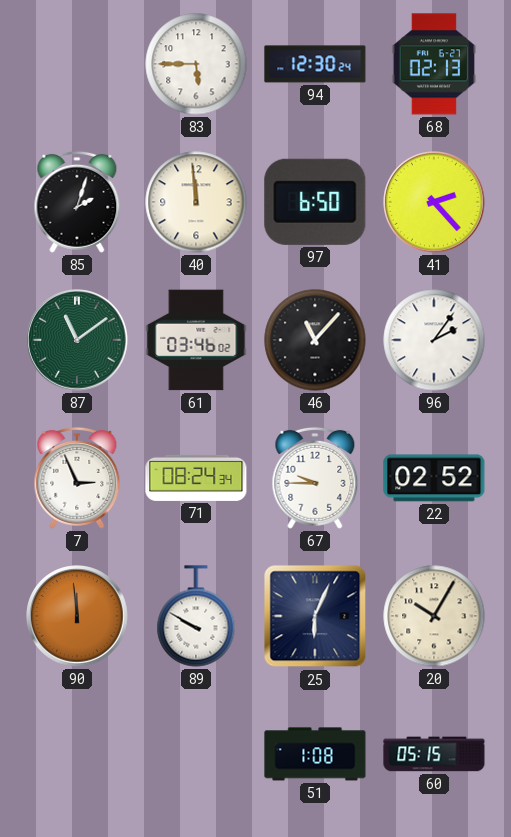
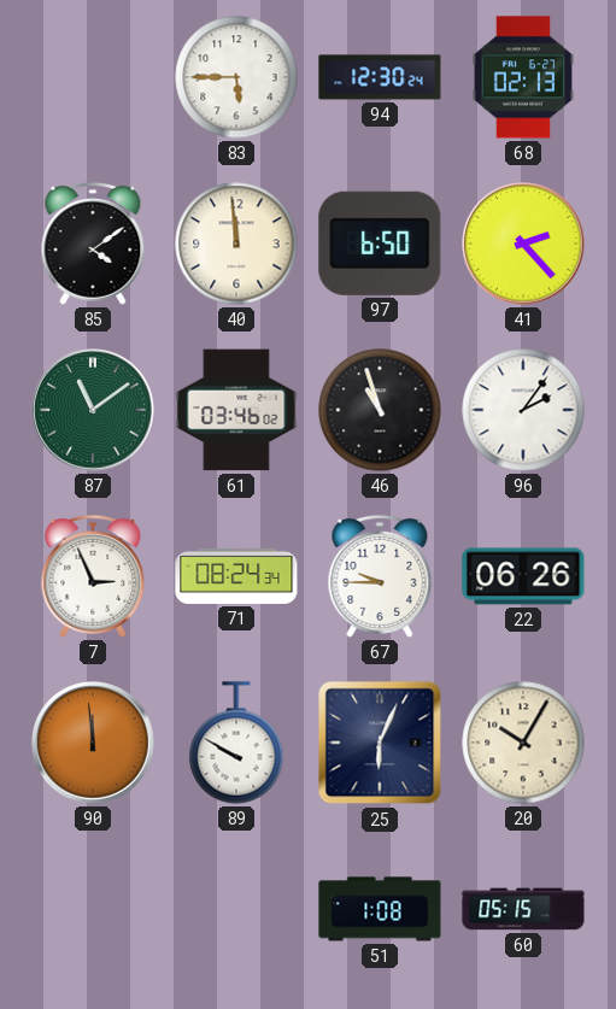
85: 2:03 -> 4:09 (93, 244)
46: 11:07 -> 10:57 (380, 410)
22: 02:52 -> 06:26 (523, 576)
